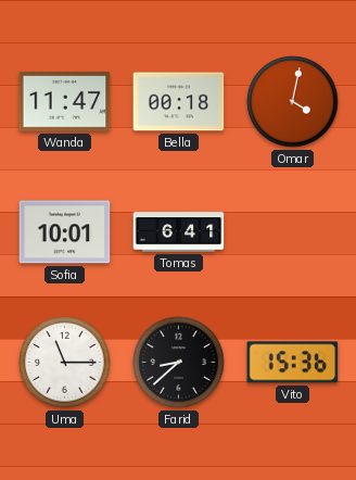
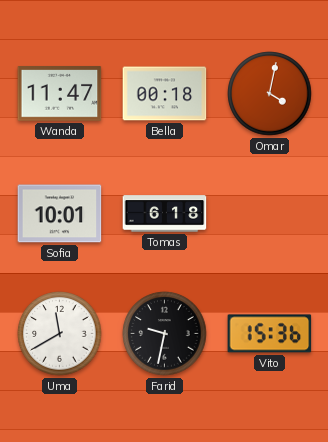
Tomas: 6:41 -> 6:18 (165, 214)
Uma: 11:15 -> 11:40 (60, 334)
Farid: 8:38 -> 9:32 (165, 334)
